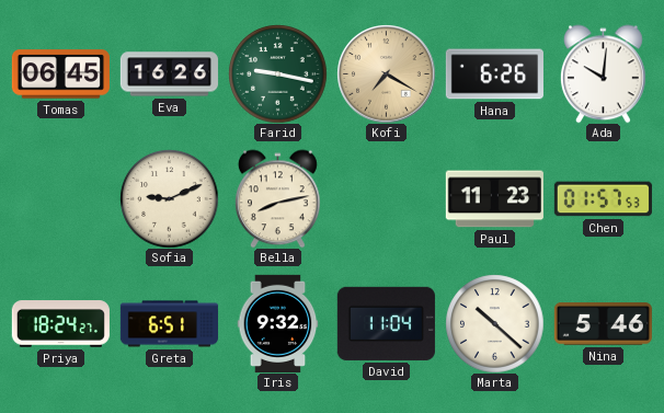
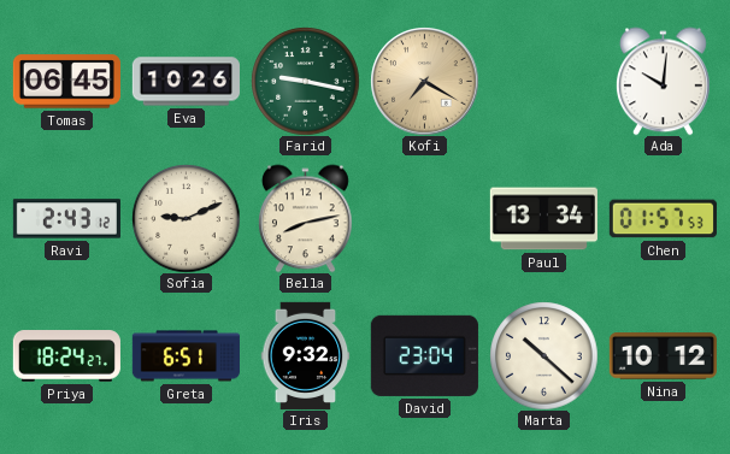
Eva: 16:26 -> 10:26 (186, 82)
Hana: 6:26 -> none (494, 74)
Ravi: none -> 2:43 (66, 219)
Paul: 11:23 -> 13:34 (543, 219)
David: 11:04 -> 23:04 (424, 355)
Nina: 5:46 -> 10:12 (663, 356)
